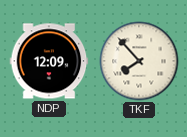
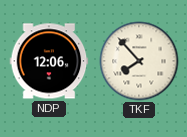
NDP: 12:09 -> 12:06 (49, 61)
